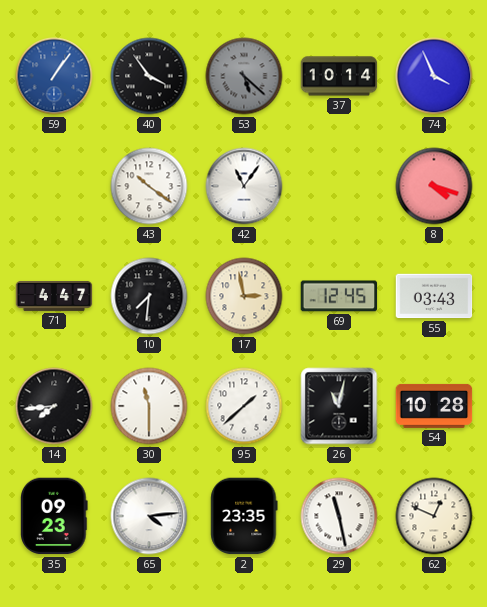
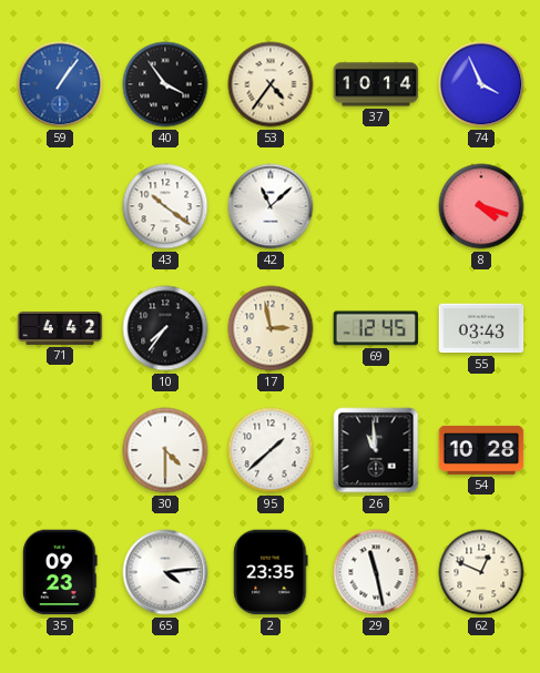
53: 5:22 -> 4:36 (271, 84)
53 dial: grey -> cream (271, 84)
42: 11:06 -> 11:08 (271, 206)
71: 4:47 -> 4:42 (60, 328)
10: 7:31 -> 7:36 (165, 328)
14: 7:44 -> none (54, 406)
30: 11:30 -> 4:30 (165, 450)
26: 11:02 -> 10:59 (376, 450)
